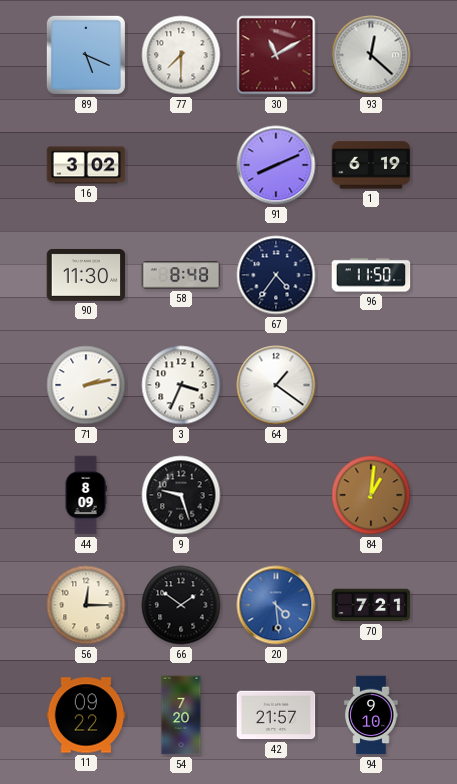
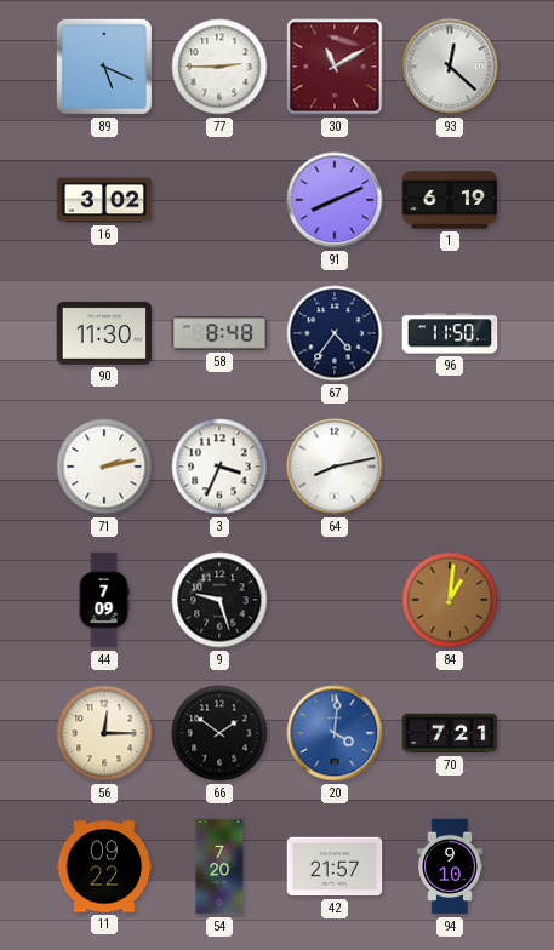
77: 7:30 -> 2:45 (219, 67)
64: 1:21 -> 8:13 (335, 467)
44: 8:09 -> 7:09 (104, 600)
20: 4:29 -> 4:01 (335, 733)
